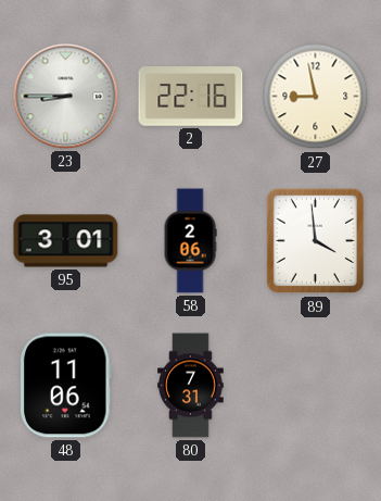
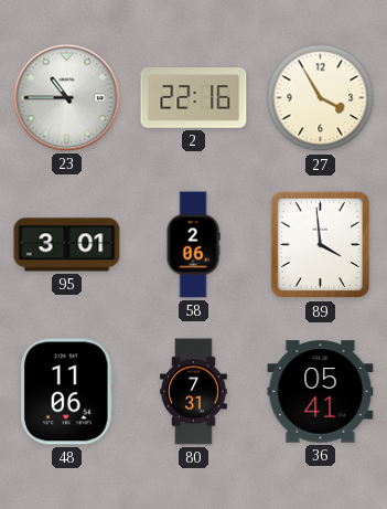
23: 8:45 -> 10:45 (67, 98)
27: 8:58 -> 3:55 (321, 98)
36: none -> 05:41 (321, 392)
